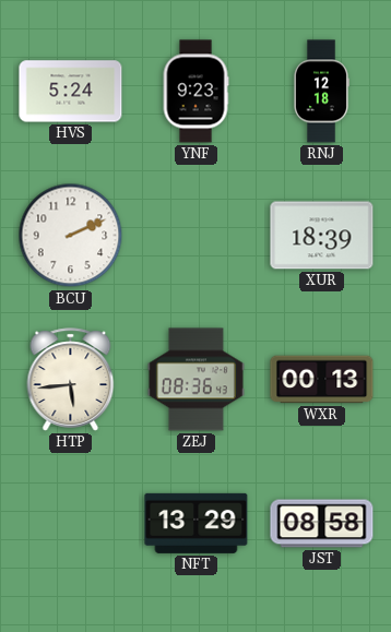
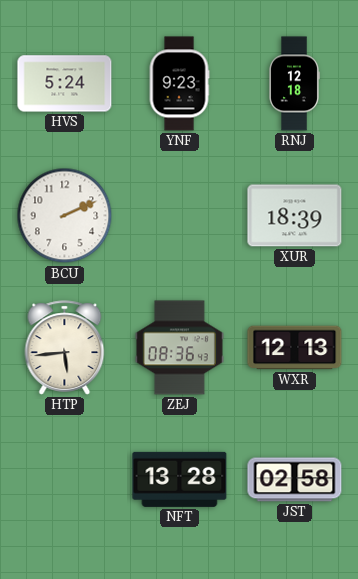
WXR: 00:13 -> 12:13 (295, 348)
NFT: 13:29 -> 13:28 (180, 479)
JST: 08:58 -> 02:58 (295, 480)
